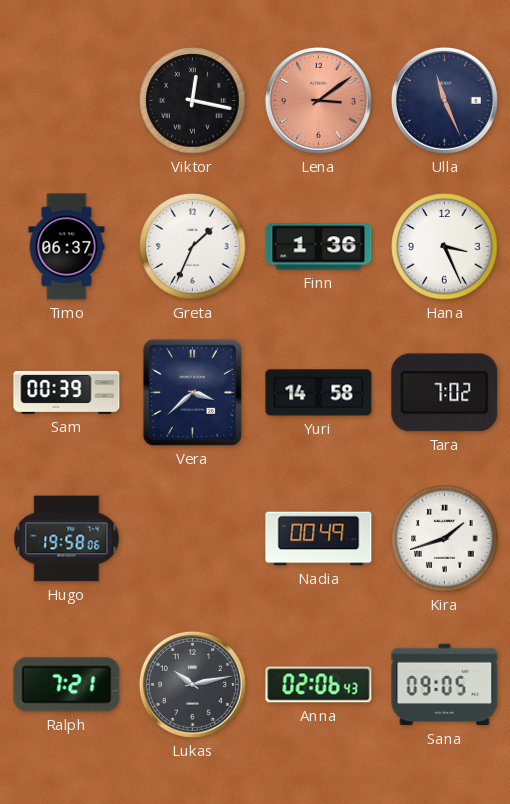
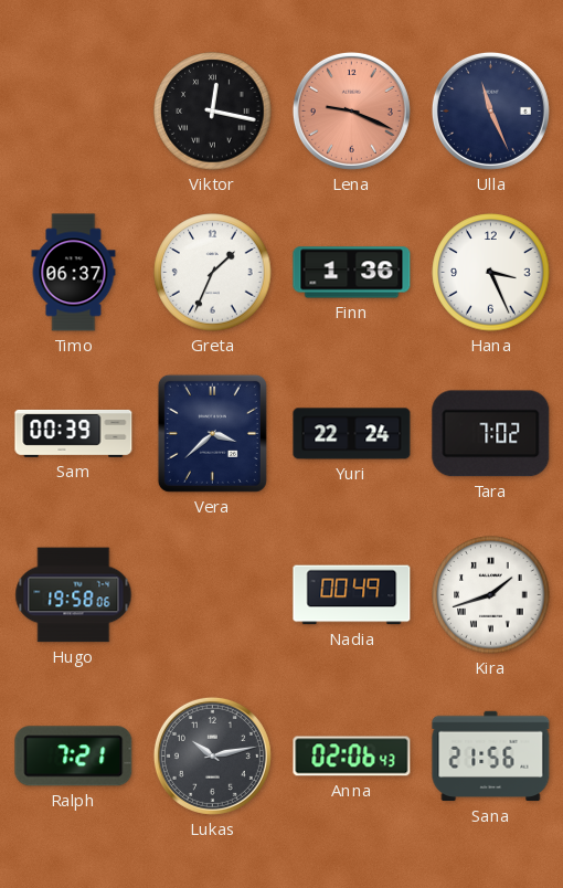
Lena: 3:09 -> 9:19 (351, 110)
Yuri: 14:58 -> 22:24 (352, 434)
Sana: 09:05 -> 21:56 (491, 757)
